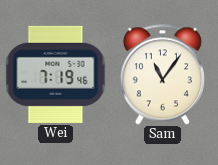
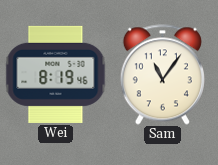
Wei: 7:19 -> 8:19 (56, 74)
